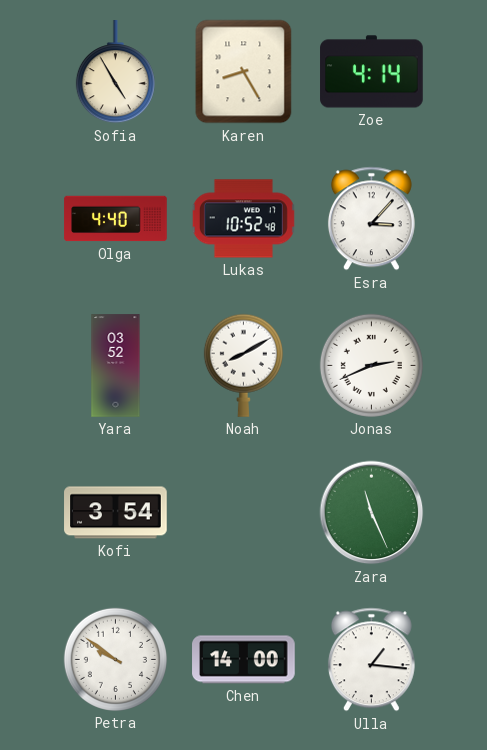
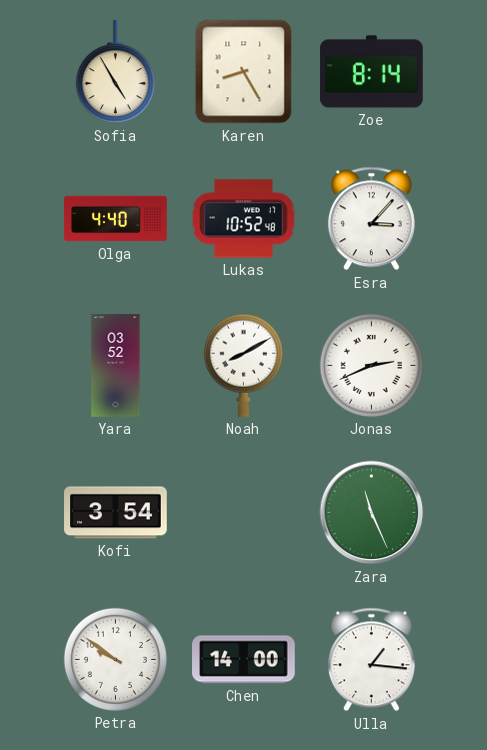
Zoe: 4:14 -> 8:14 (372, 72)
